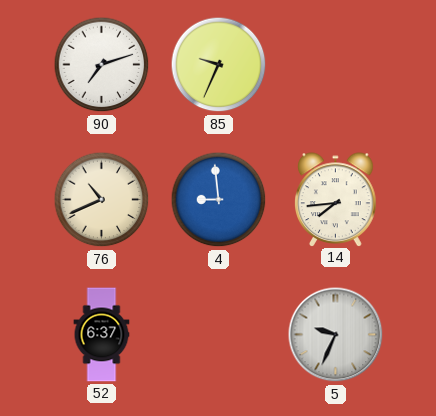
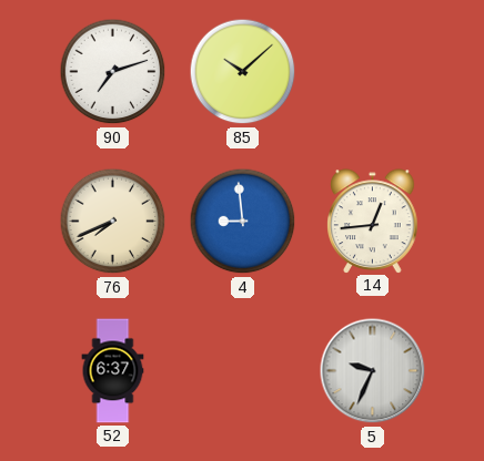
85: 9:34 -> 10:08 (243, 72)
76: 10:41 -> 7:41 (113, 222)
14: 7:44 -> 12:44 (373, 221)
